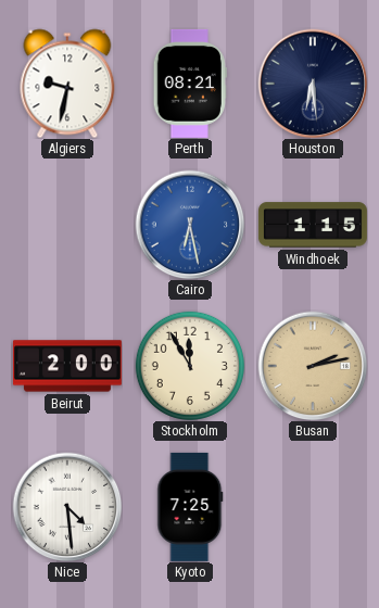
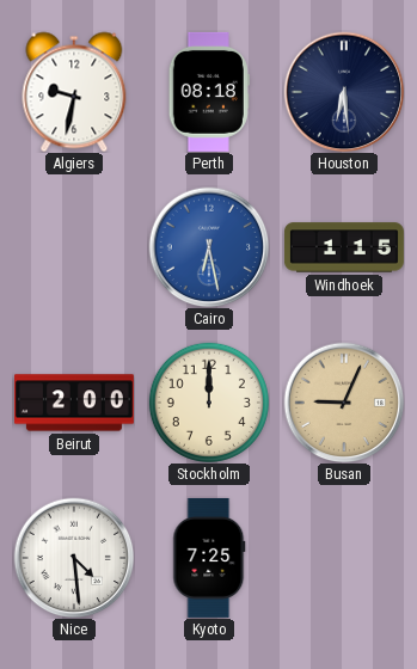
Perth: 08:21 -> 08:18 (209, 92)
Stockholm: 11:55 -> 12:00 (209, 403)
Busan: 2:13 -> 9:04 (344, 403)
